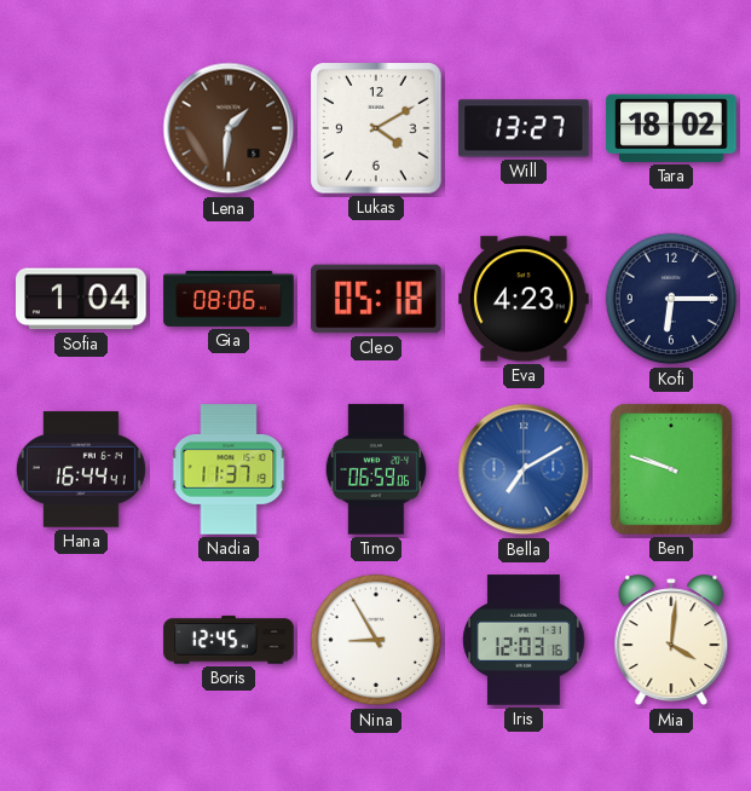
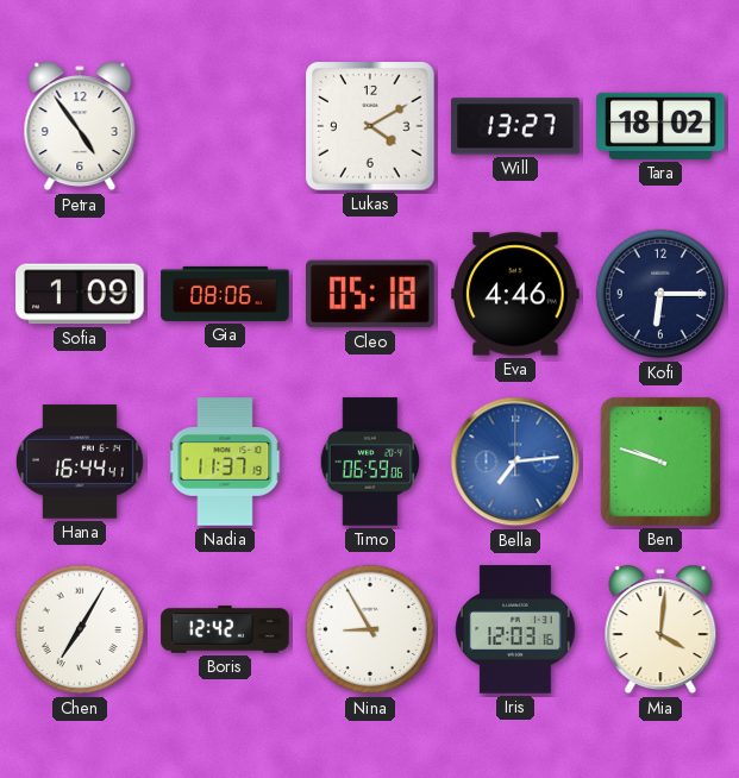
Petra: none -> 4:54 (80, 126)
Lena: 1:31 -> none (229, 128)
Sofia: 1:04 -> 1:09 (80, 294)
Eva: 4:23 -> 4:46 (515, 294)
Bella: 7:10 -> 7:14 (515, 462)
Chen: none -> 7:05 (80, 629)
Boris: 12:45 -> 12:42 (225, 629)
